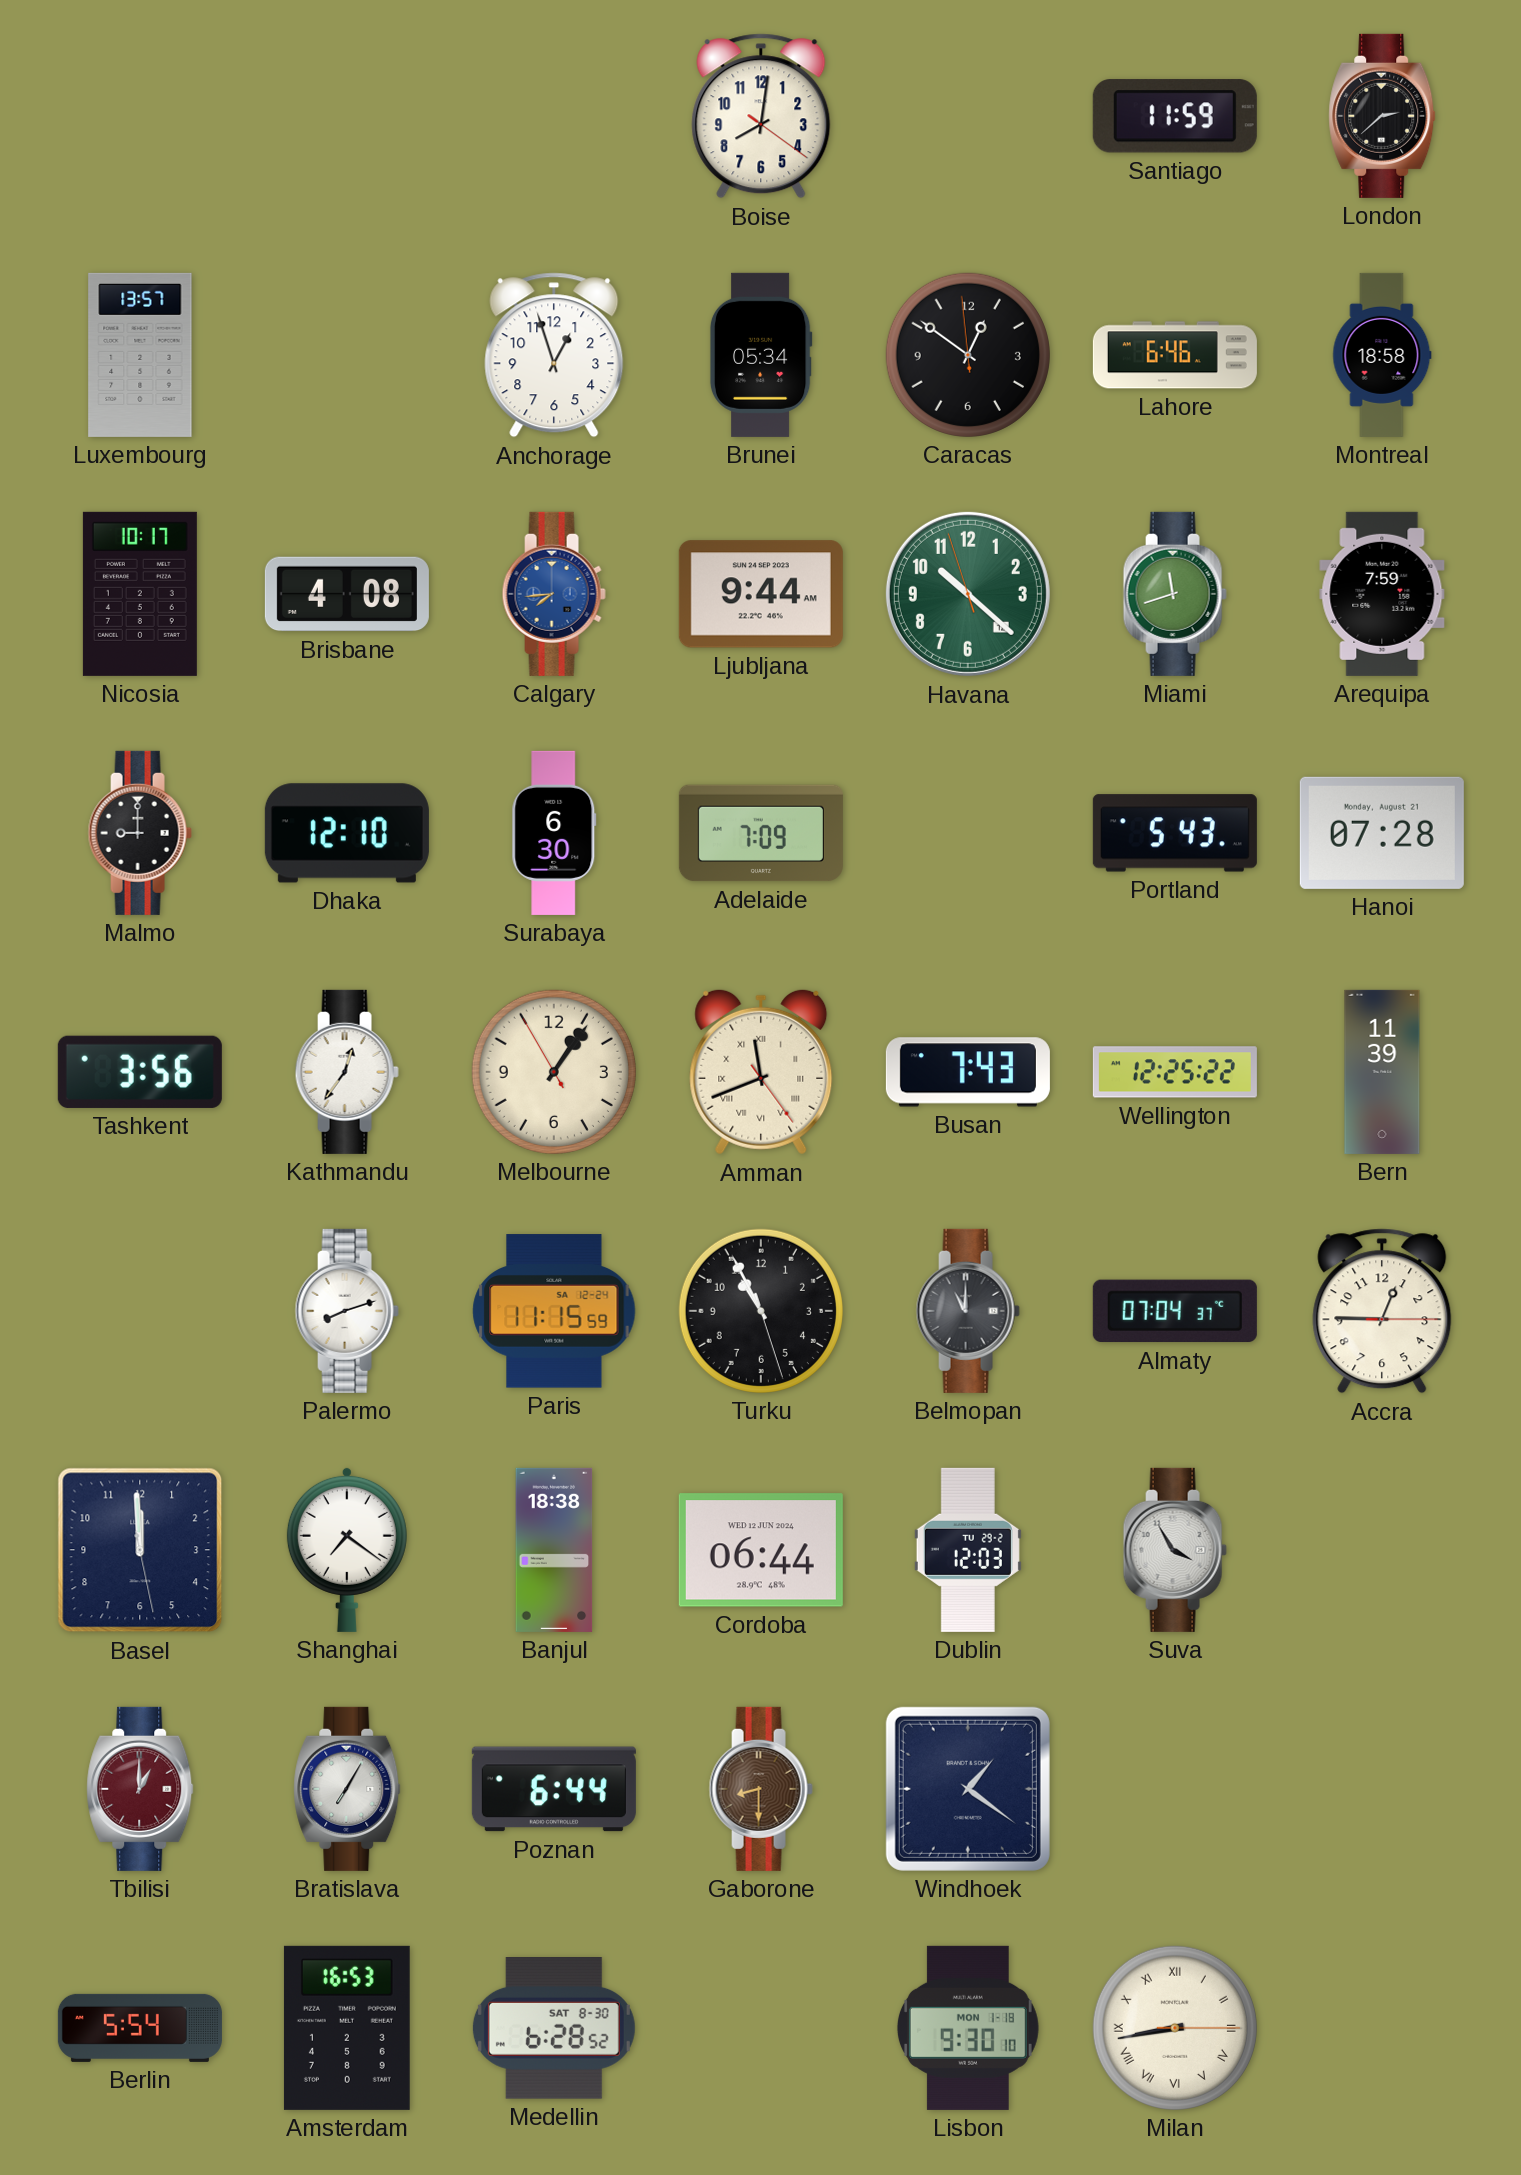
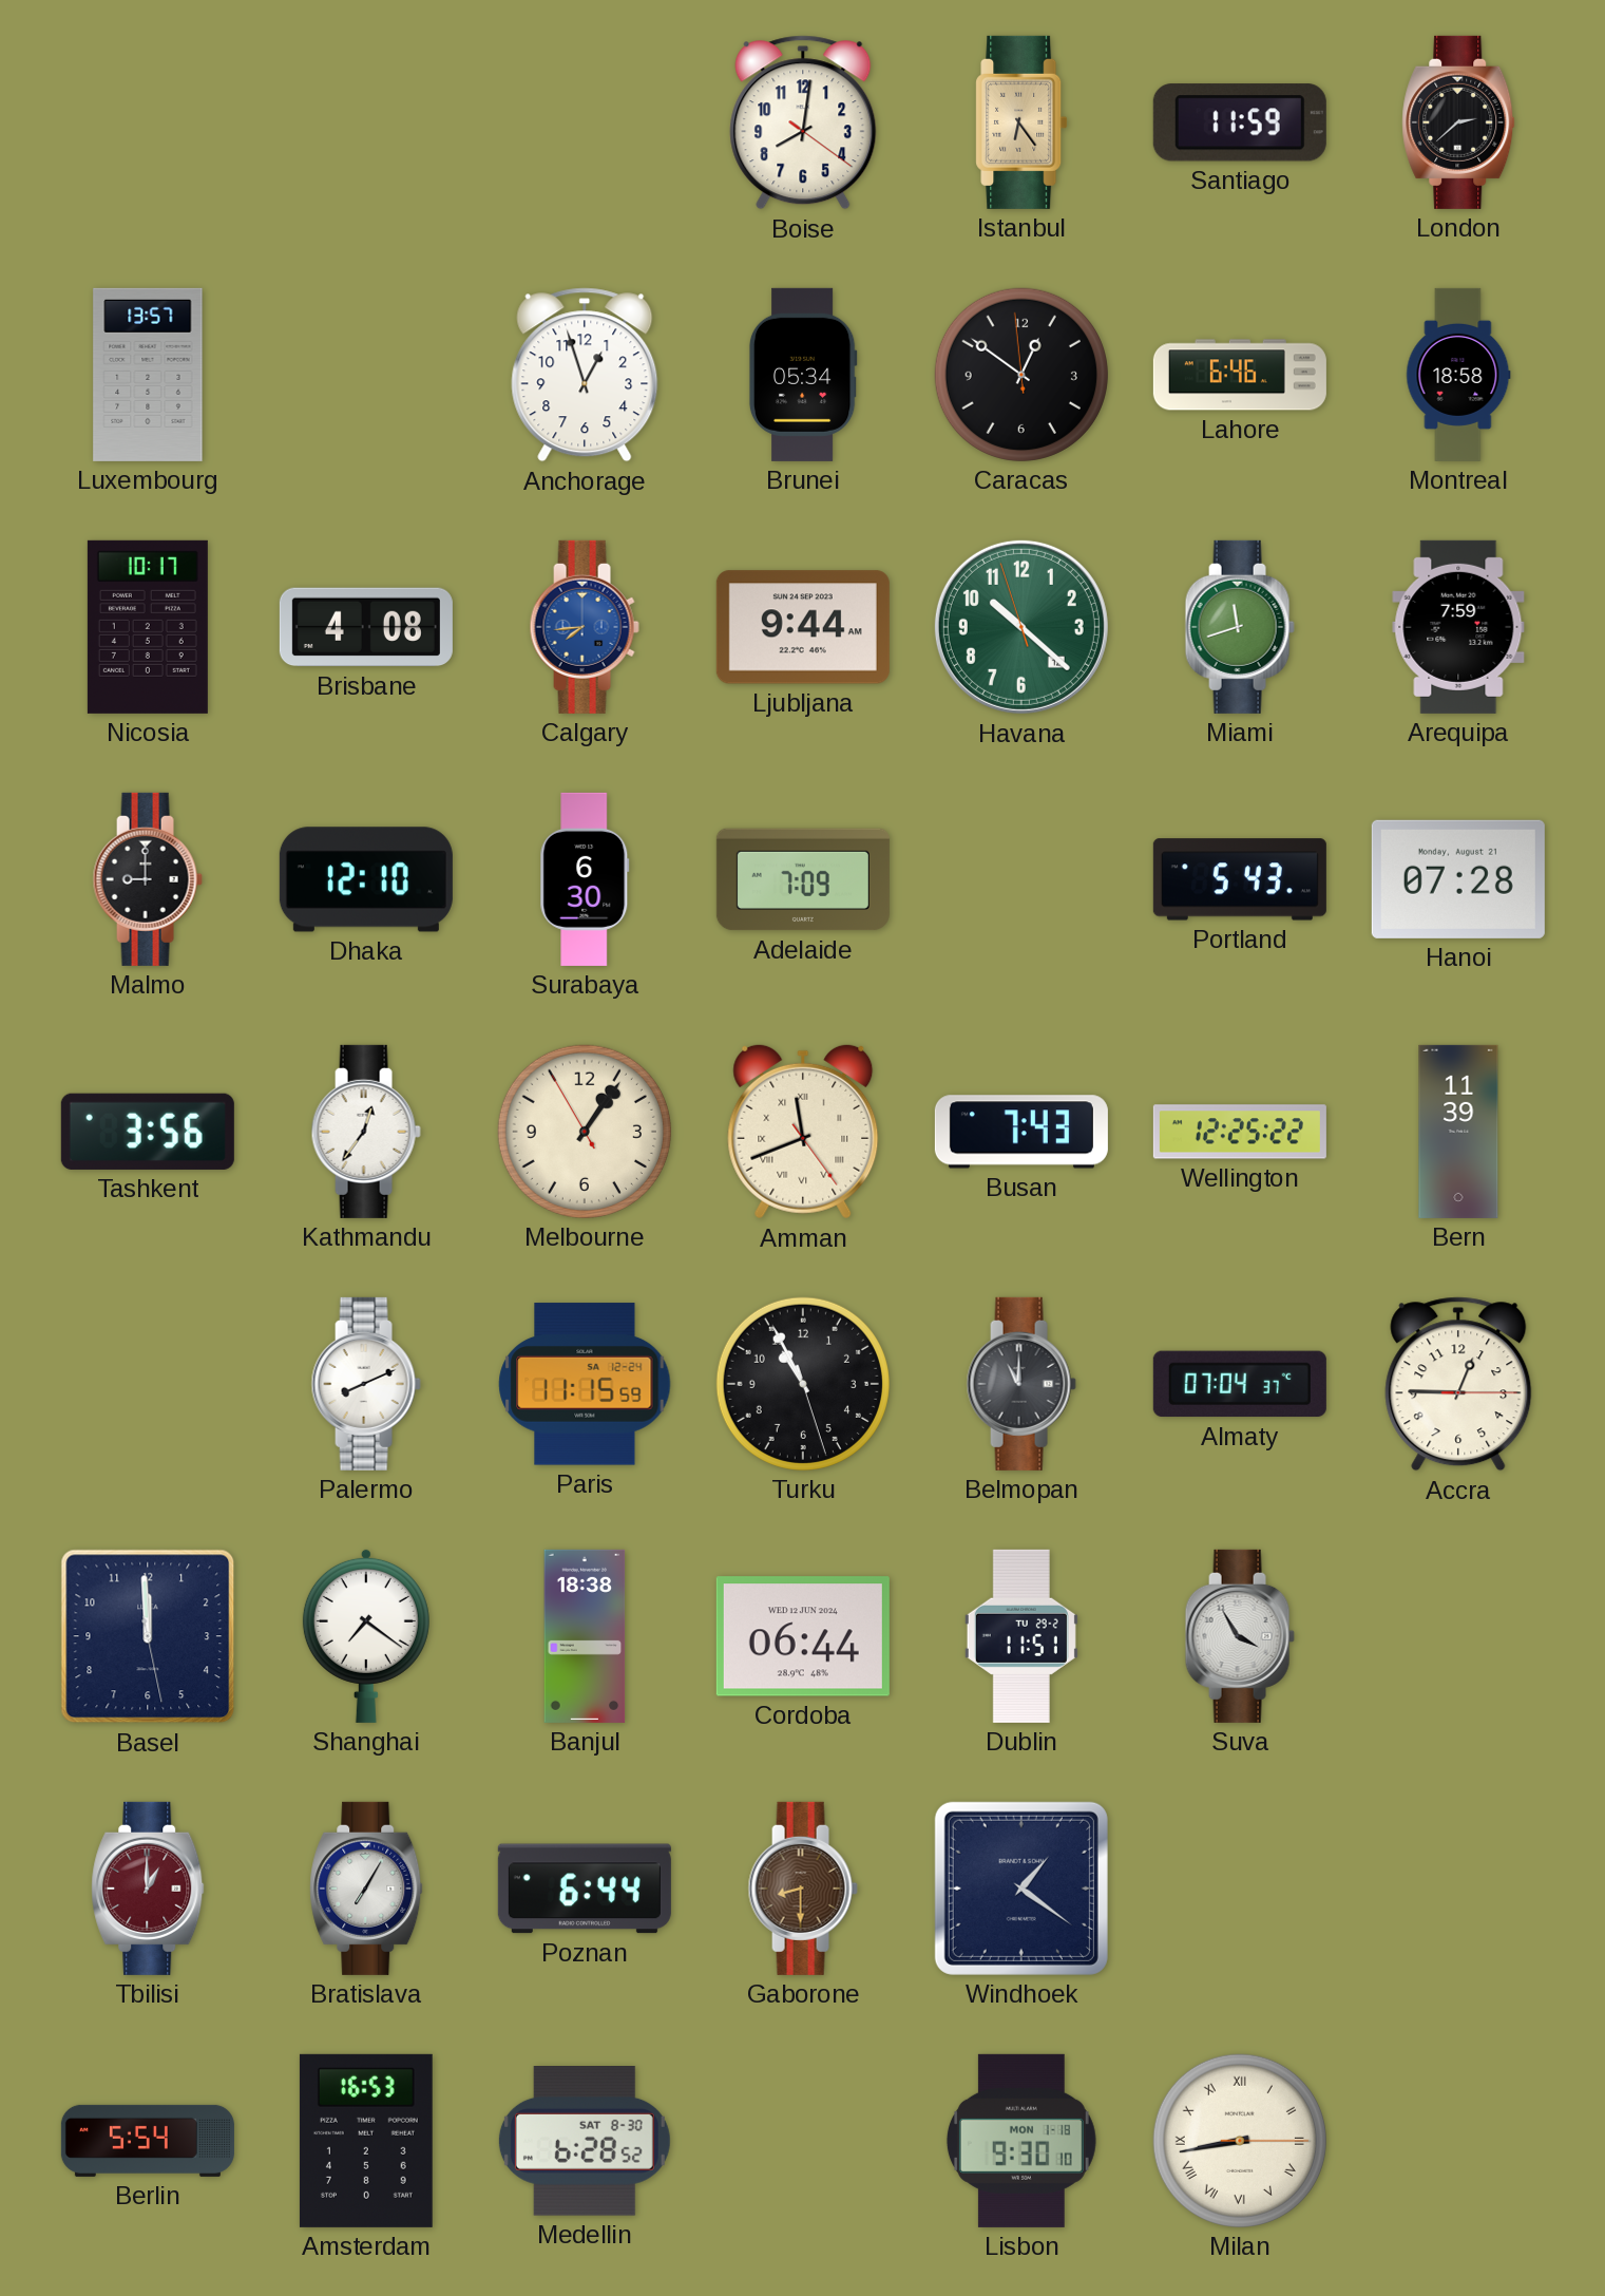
Istanbul: none -> 6:24 (1021, 122)
Palermo: 8:12 -> 8:11 (366, 1384)
Dublin: 12:03 -> 11:51 (1021, 1636)
